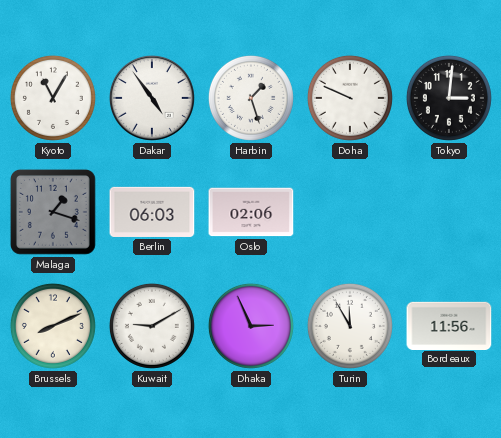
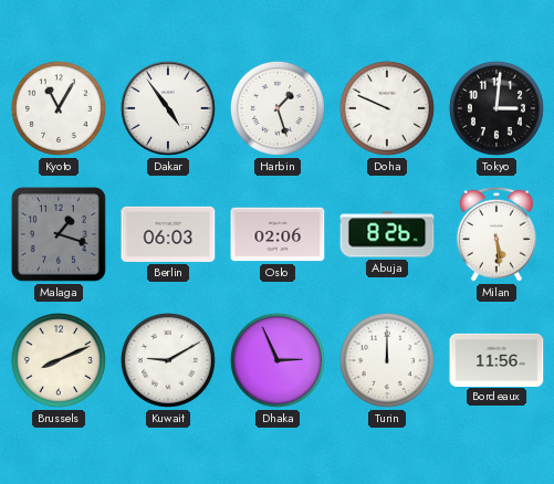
Abuja: none -> 8:26 (387, 234)
Milan: none -> 5:29 (496, 234)
Turin: 11:55 -> 12:00 (387, 360)
